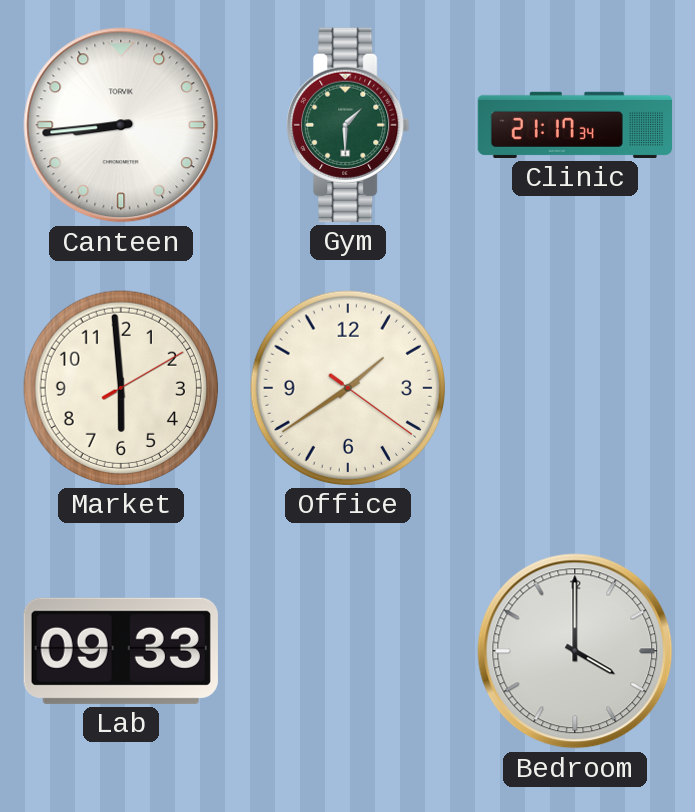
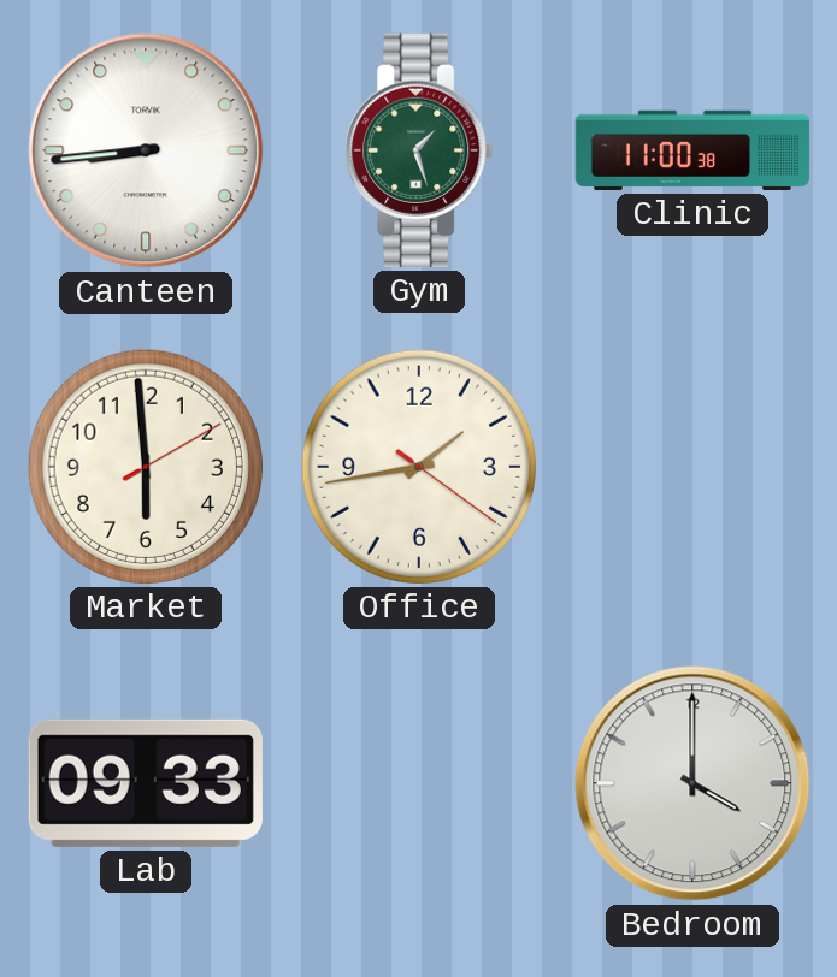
Gym: 1:30 -> 1:27 (419, 150)
Clinic: 21:17 -> 11:00 (691, 150)
Office: 1:39 -> 1:43 (419, 467)
